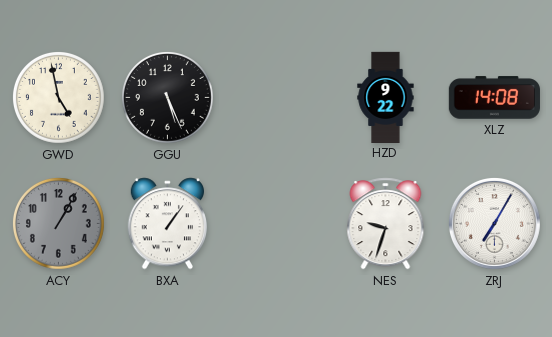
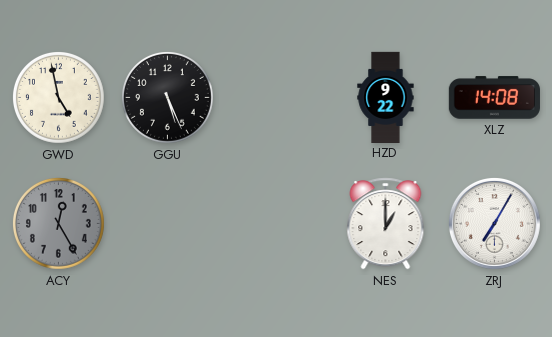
ACY: 1:05 -> 12:25 (59, 224)
BXA: 1:06 -> none (167, 224)
NES: 9:33 -> 1:00 (386, 224)
